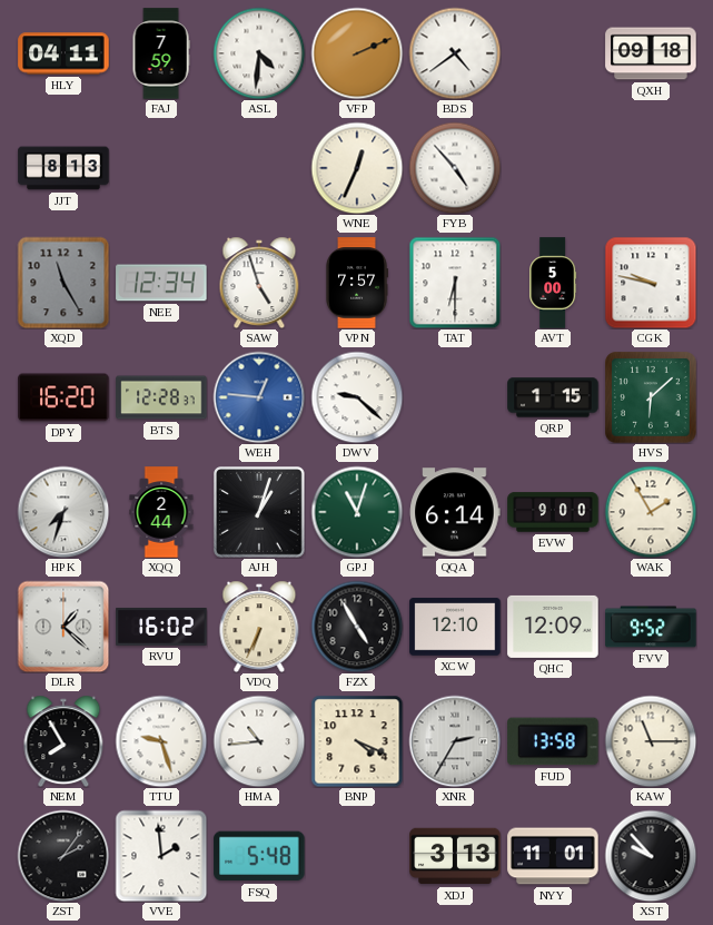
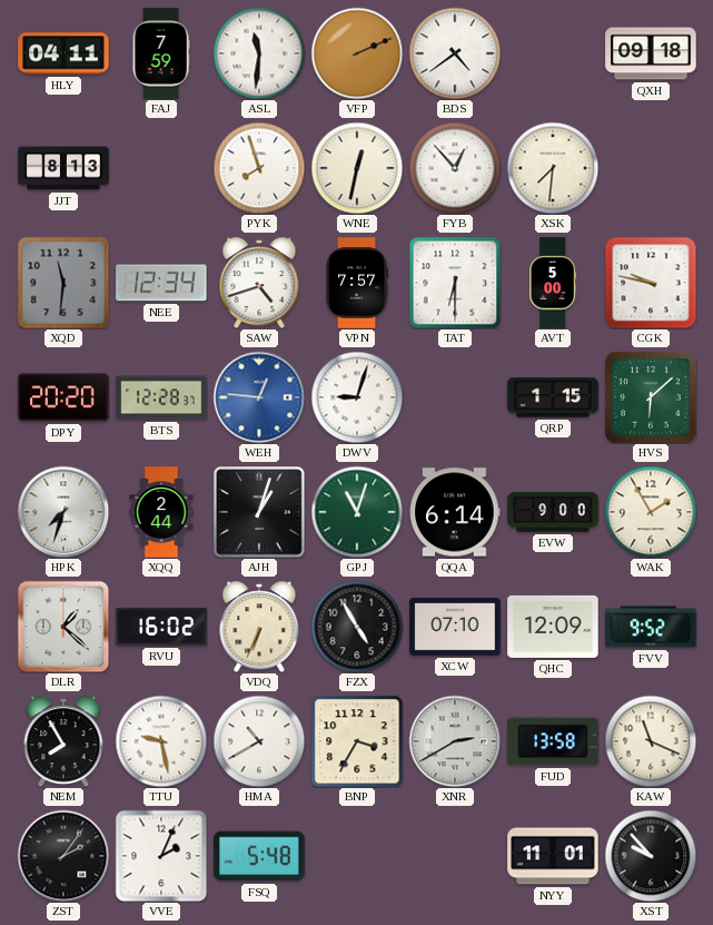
ASL: 4:31 -> 11:31 (259, 53)
PYK: none -> 7:57 (259, 168)
WNE: 12:34 -> 12:32 (357, 168)
FYB: 4:53 -> 12:53 (455, 168)
XSK: none -> 7:31 (553, 168)
XQD: 11:25 -> 11:31 (63, 283)
SAW: 4:57 -> 4:42 (259, 283)
DPY: 16:20 -> 20:20 (63, 397)
DWV: 9:22 -> 9:03 (357, 397)
XCW: 12:10 -> 07:10 (455, 627)
TTU: 9:27 -> 9:28 (161, 741)
HMA: 10:44 -> 10:40 (259, 741)
BNP: 4:19 -> 3:35 (357, 741)
XNR: 2:35 -> 2:40 (455, 741)
KAW: 11:15 -> 11:19 (651, 741)
VVE: 1:59 -> 2:04 (161, 856)
XDJ: 3:13 -> none (455, 856)
